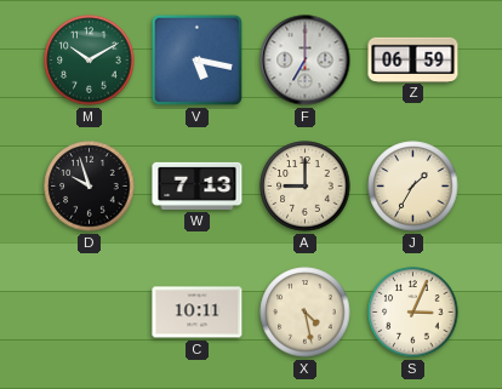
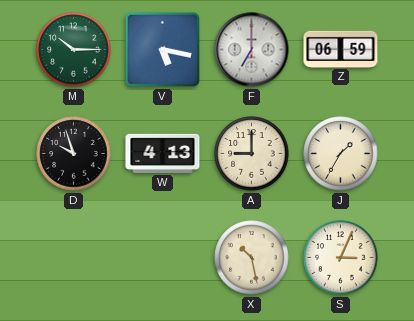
M: 10:10 -> 10:15 (74, 50)
W: 7:13 -> 4:13 (163, 153)
C: 10:11 -> none (198, 313)
X: 4:28 -> 10:28 (252, 258)
